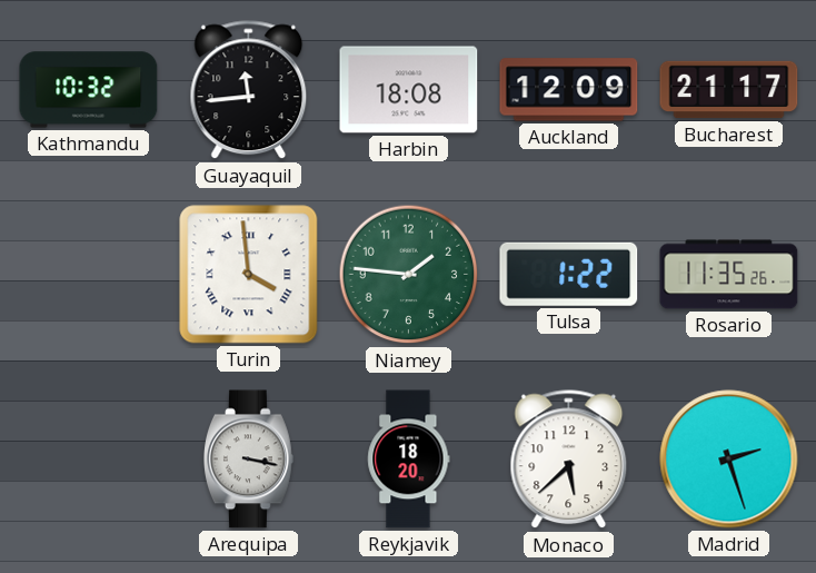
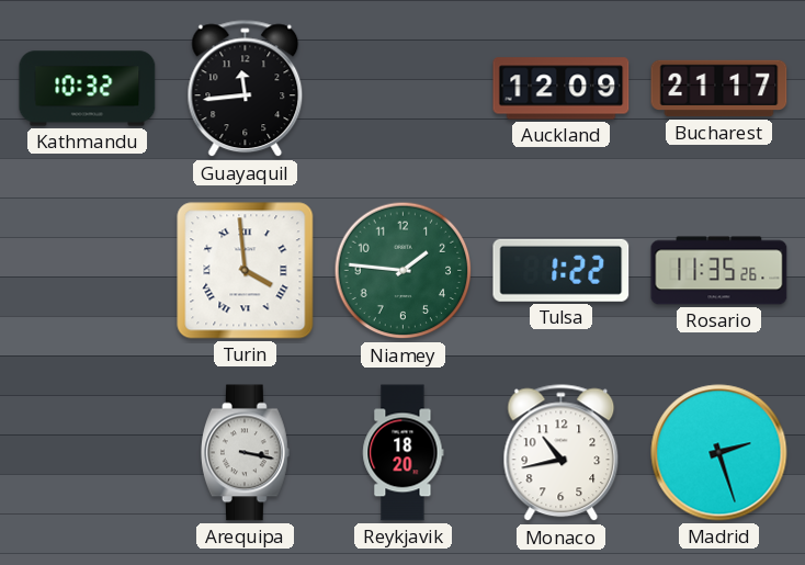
Harbin: 18:08 -> none (409, 90)
Monaco: 5:38 -> 10:43 (562, 453)
